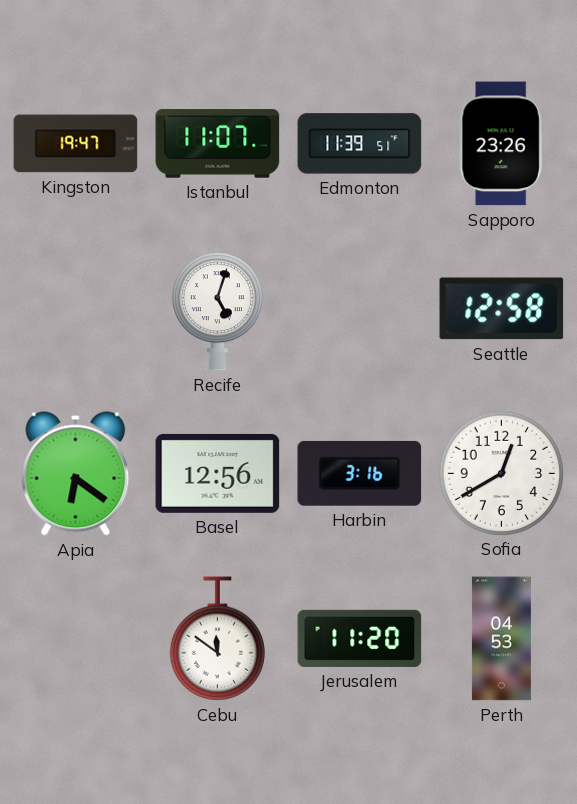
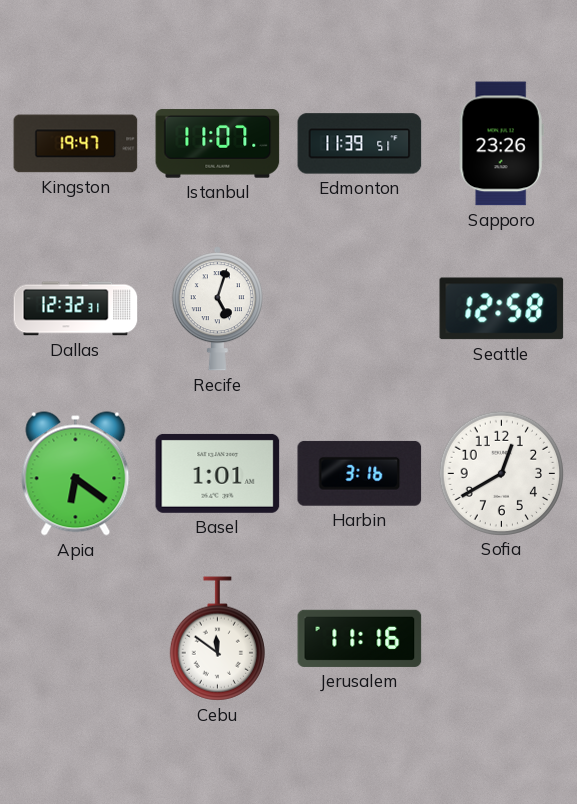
Dallas: none -> 12:32 (76, 309)
Basel: 12:56 -> 1:01 (218, 473)
Jerusalem: 11:20 -> 11:16 (360, 638)
Perth: 04:53 -> none (501, 639)
